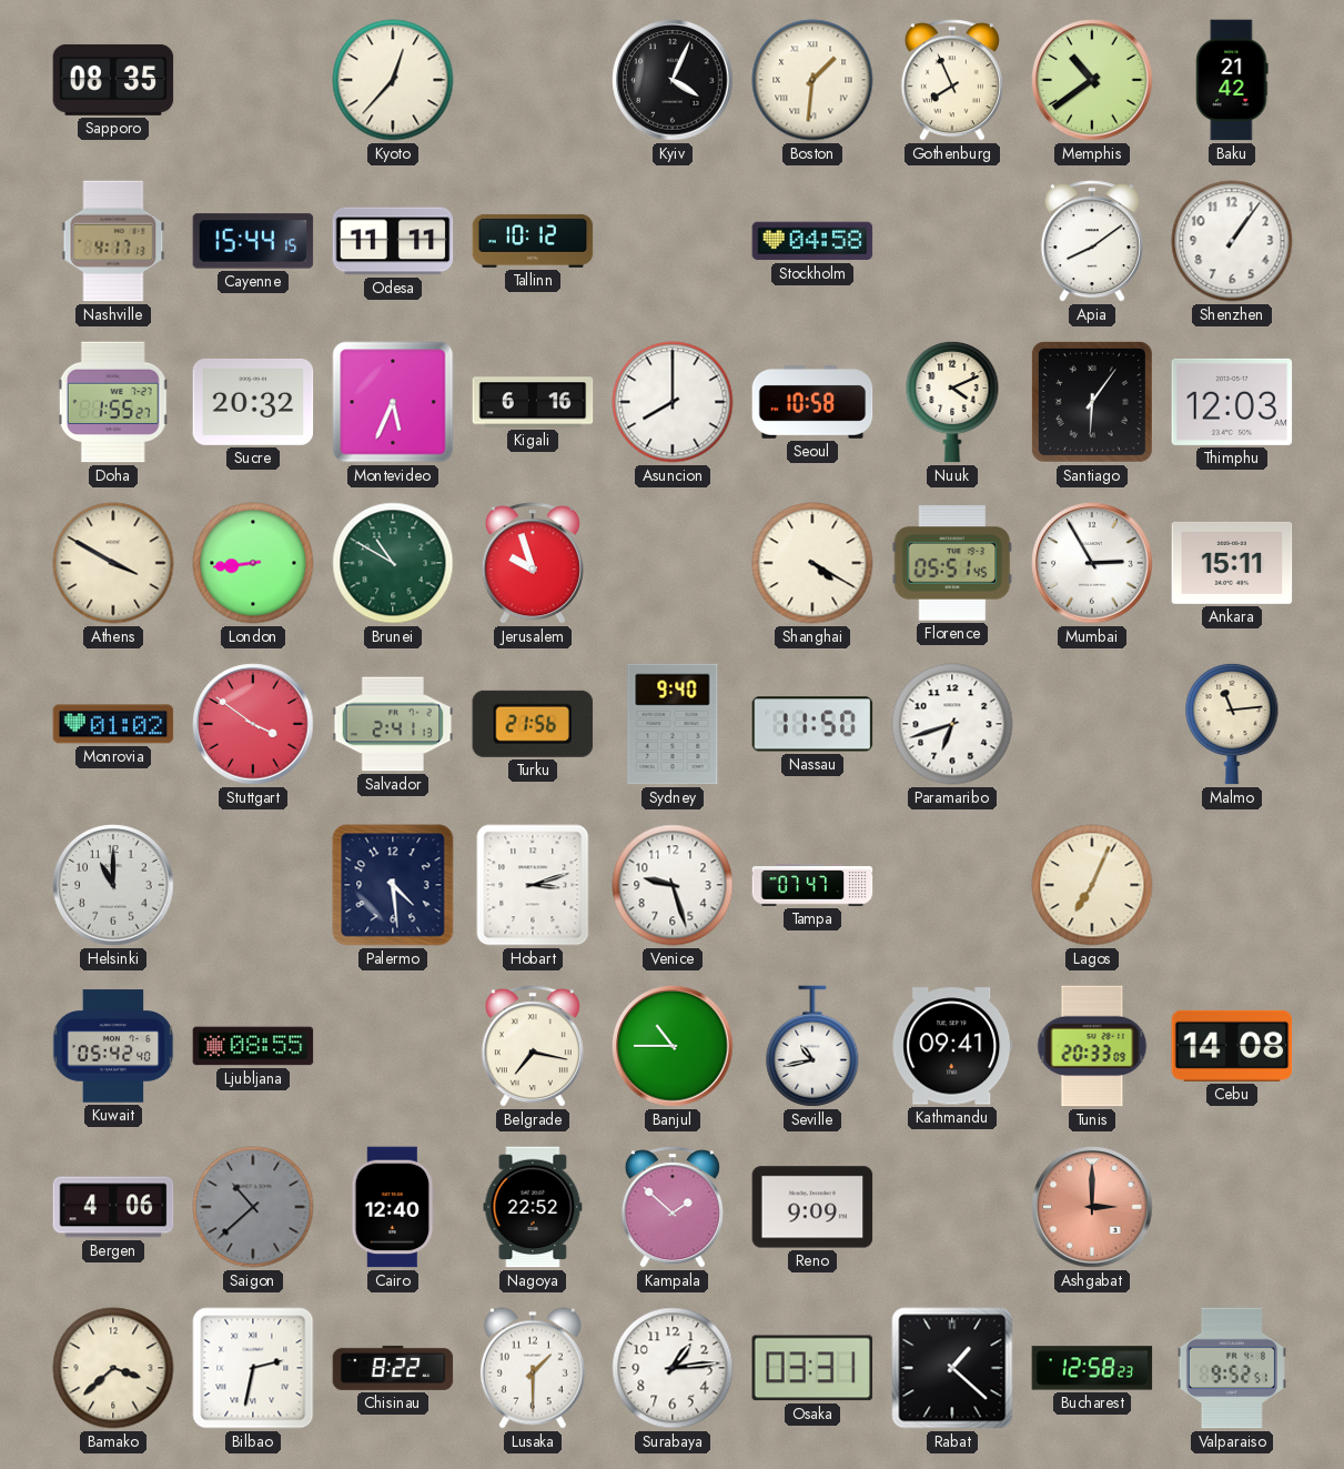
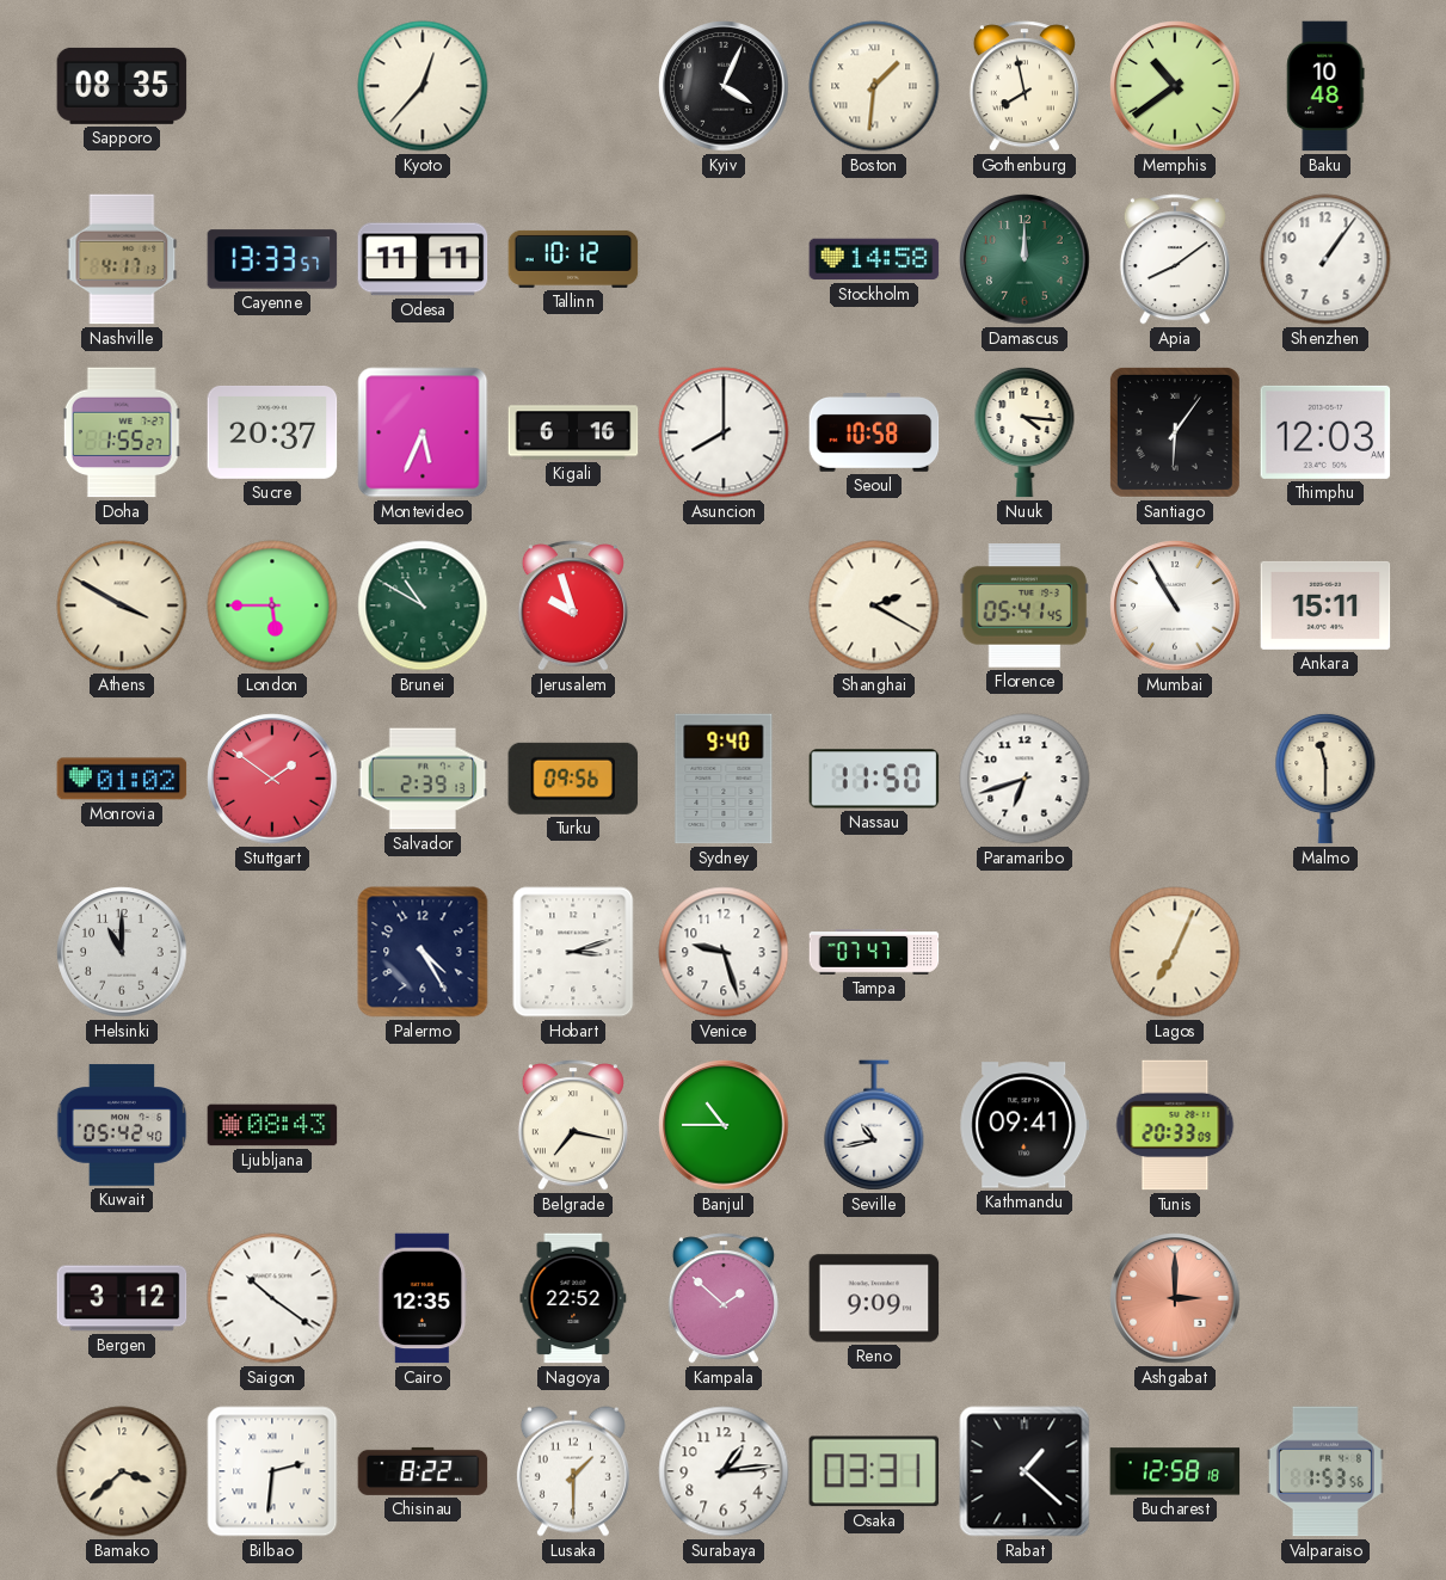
Gothenburg: 7:56 -> 7:58 (1024, 86)
Baku: 21:42 -> 10:48 (1325, 86)
Cayenne: 15:44 -> 13:33 (272, 259)
Stockholm: 04:58 -> 14:58 (874, 259)
Damascus: none -> 12:00 (1024, 259)
Sucre: 20:32 -> 20:37 (272, 432)
Nuuk: 4:11 -> 4:16 (1024, 432)
London: 8:44 -> 5:45 (272, 605)
Shanghai: 4:20 -> 2:20 (874, 605)
Florence: 05:51 -> 05:41 (1024, 605)
Mumbai: 2:55 -> 10:55 (1175, 605)
Stuttgart: 3:51 -> 1:51 (272, 779)
Salvador: 2:41 -> 2:39 (423, 779)
Turku: 21:56 -> 09:56 (573, 779)
Malmo: 11:14 -> 11:30 (1325, 779)
Palermo: 4:29 -> 4:25 (423, 952)
Ljubljana: 08:55 -> 08:43 (272, 1125)
Cebu: 14:08 -> none (1232, 1046)
Bergen: 4:06 -> 3:12 (122, 1298)
Saigon: 10:38 -> 10:21 (272, 1298)
Saigon dial: grey -> white (272, 1298)
Cairo: 12:40 -> 12:35 (423, 1298)
Bilbao: 2:32 -> 2:31 (272, 1471)
Bucharest: 12:58:23 -> 12:58:18 (1175, 1471)
Valparaiso: 9:52 -> 1:53 (1325, 1471)
